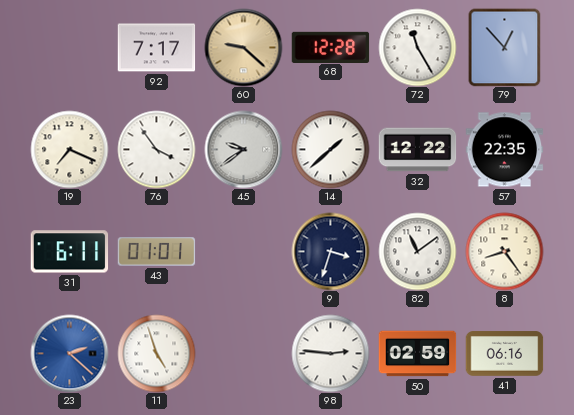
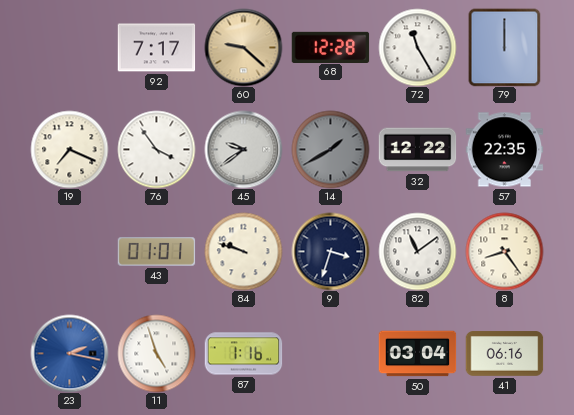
79: 12:53 -> 12:00 (505, 47)
14: 1:38 -> 1:40 (330, 149)
14 dial: white -> grey (330, 149)
31: 6:11 -> none (69, 252)
84: none -> 9:48 (243, 251)
23: 2:22 -> 2:17 (69, 353)
87: none -> 1:16 (243, 354)
98: 2:46 -> none (330, 353)
50: 02:59 -> 03:04 (417, 354)
